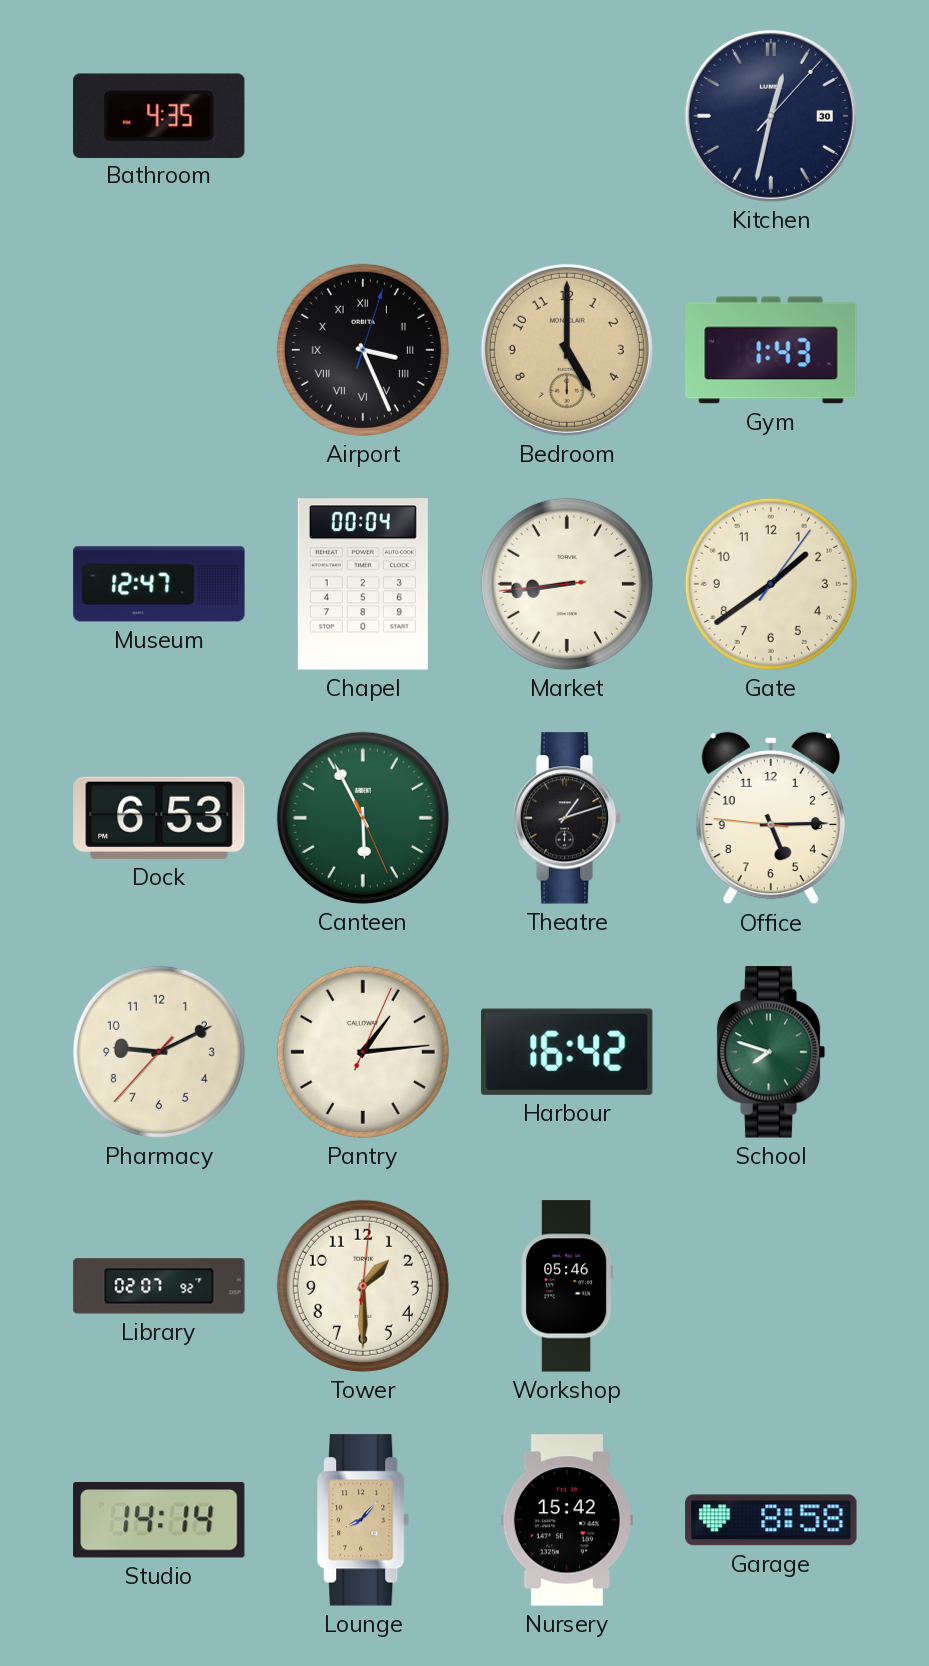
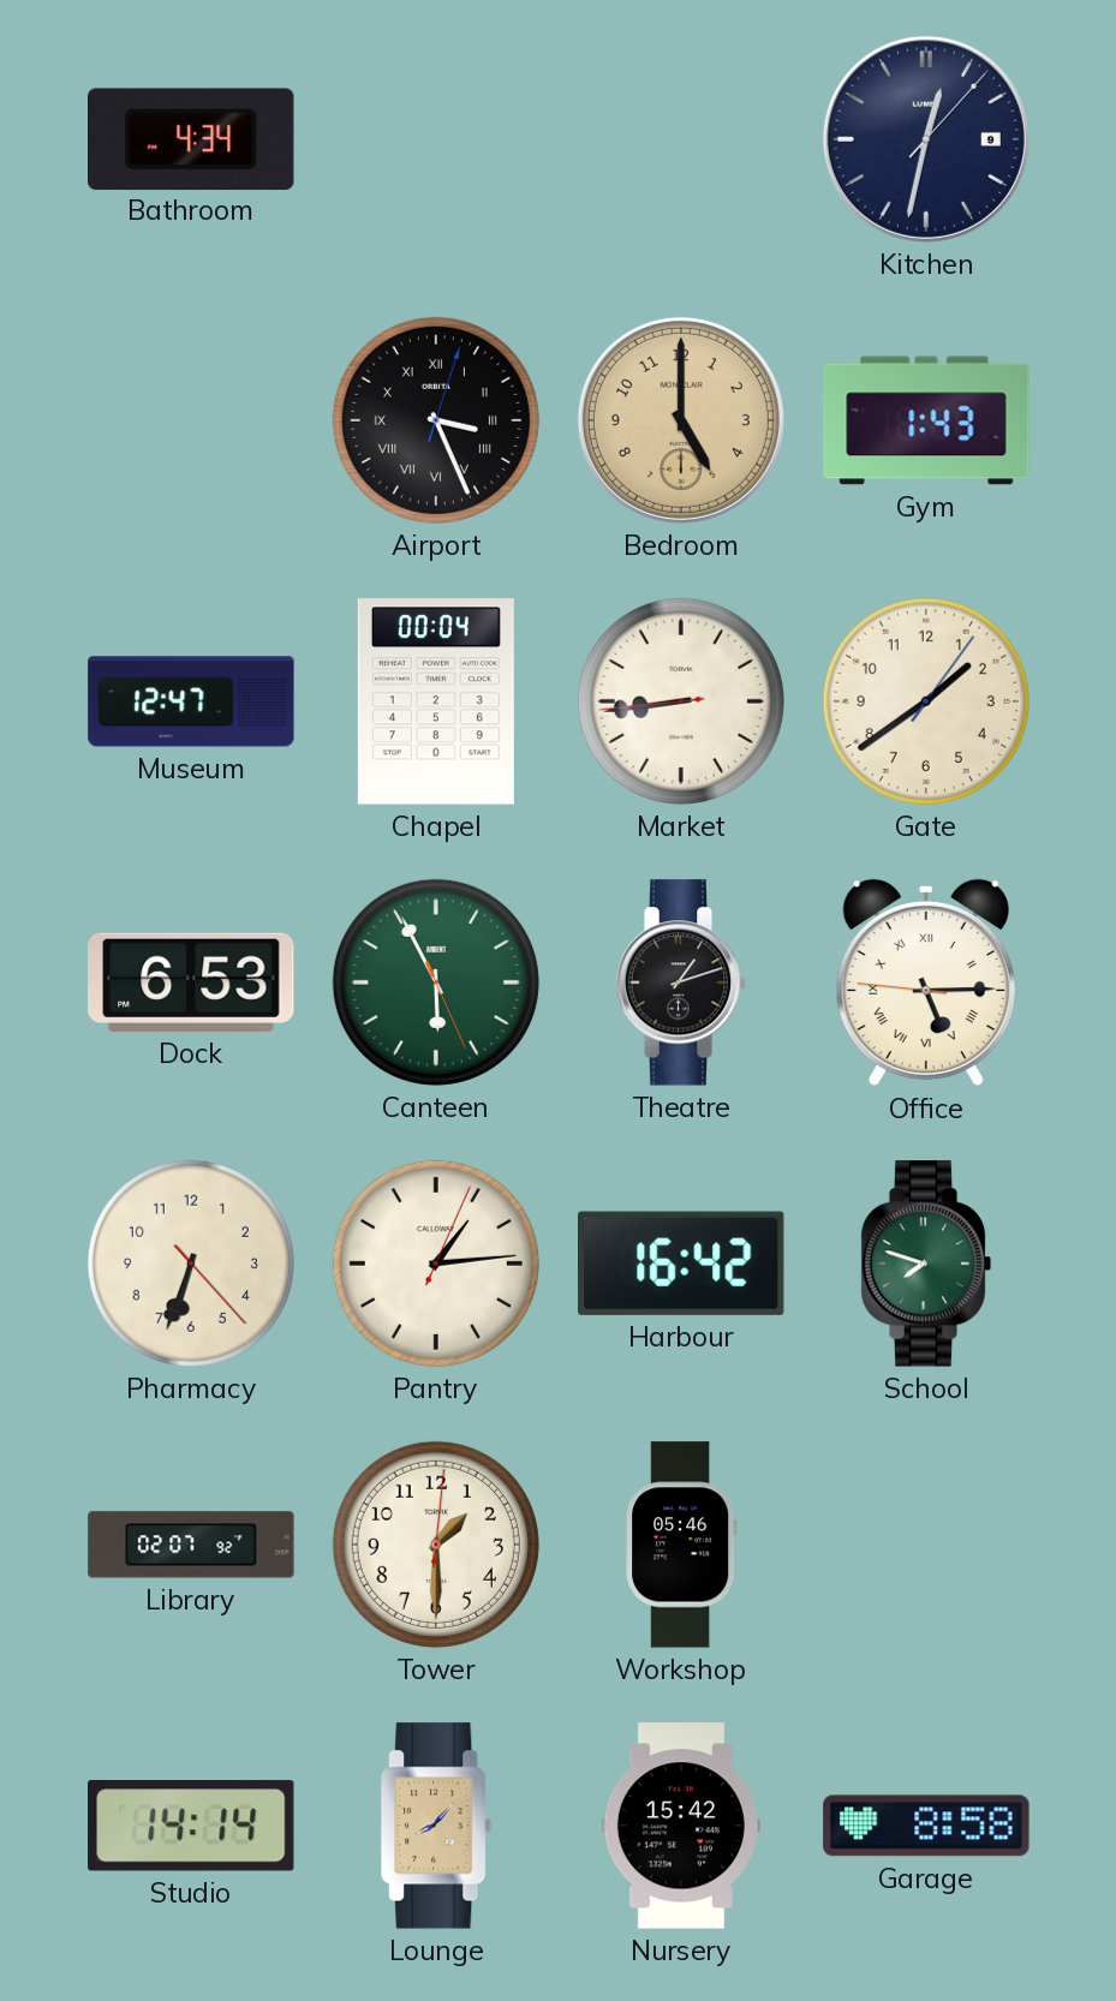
Bathroom: 4:35 -> 4:34 (192, 138)
Kitchen date: 30 -> 9 (926, 139)
Office numerals: Arabic -> Roman (926, 982)
Pharmacy: 9:10 -> 6:33 (191, 1264)
